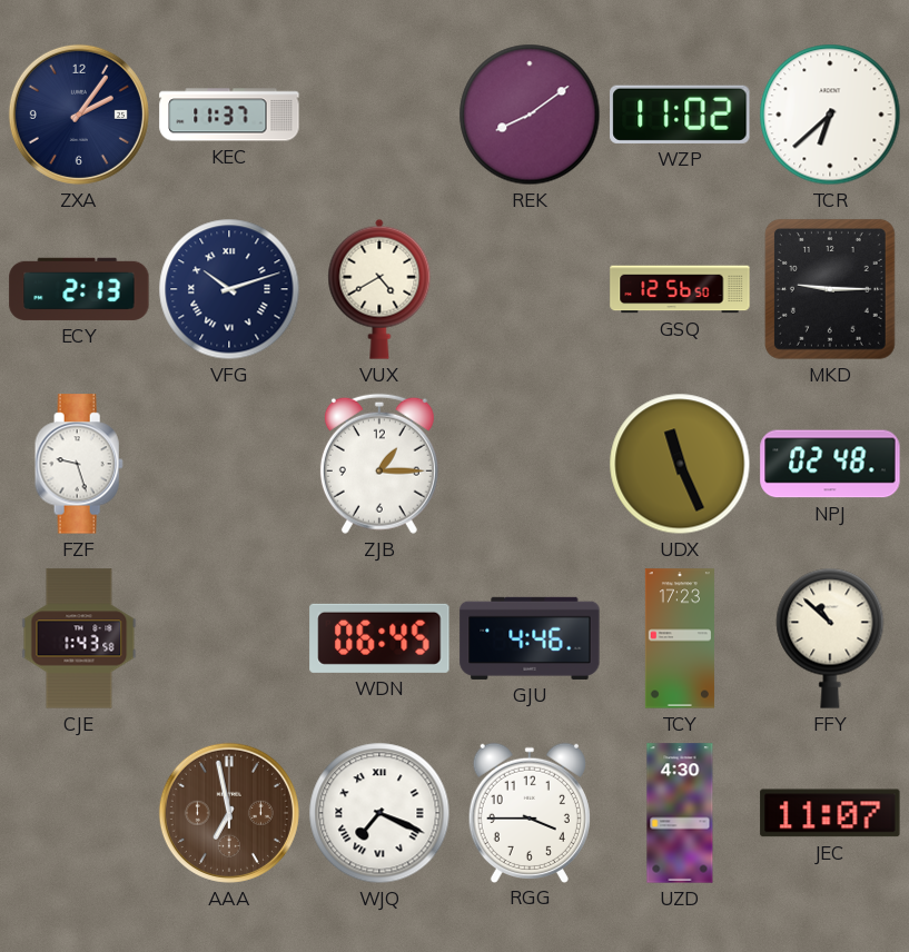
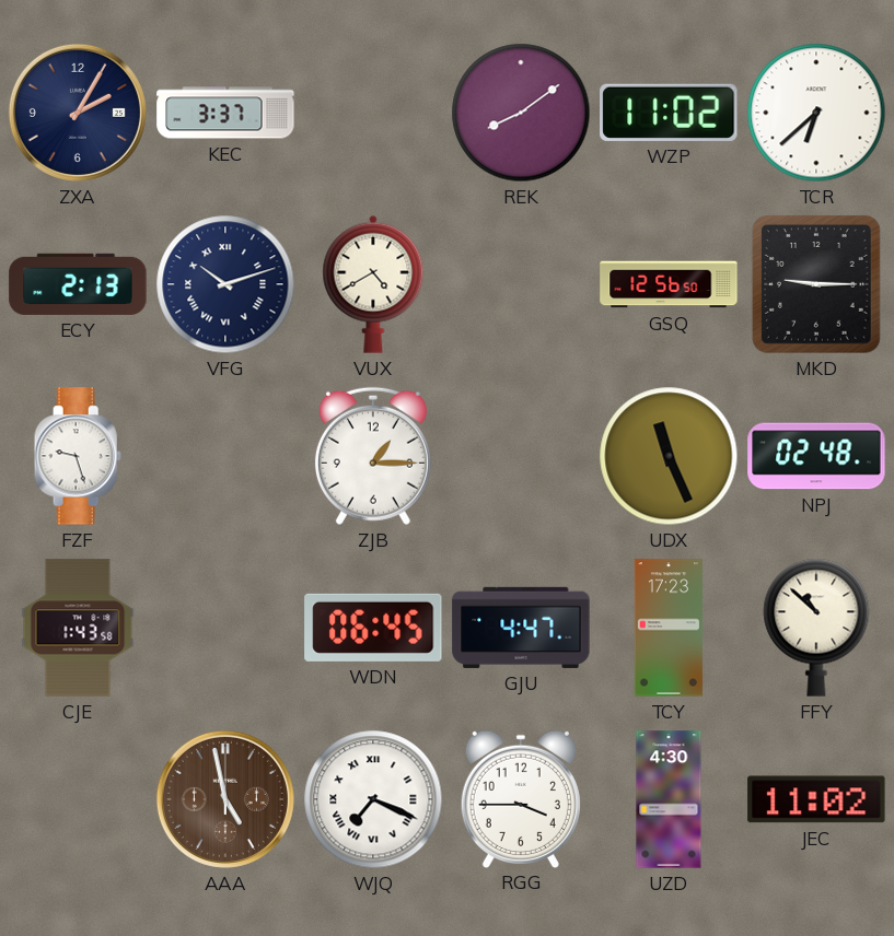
ZXA: 2:06 -> 2:05 (78, 113)
KEC: 11:37 -> 3:37 (225, 113)
GJU: 4:46 -> 4:47 (521, 628)
AAA: 6:58 -> 4:58 (225, 799)
JEC: 11:07 -> 11:02 (816, 799)
